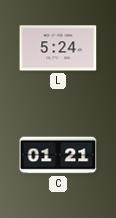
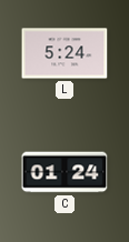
C: 01:21 -> 01:24 (64, 172)
